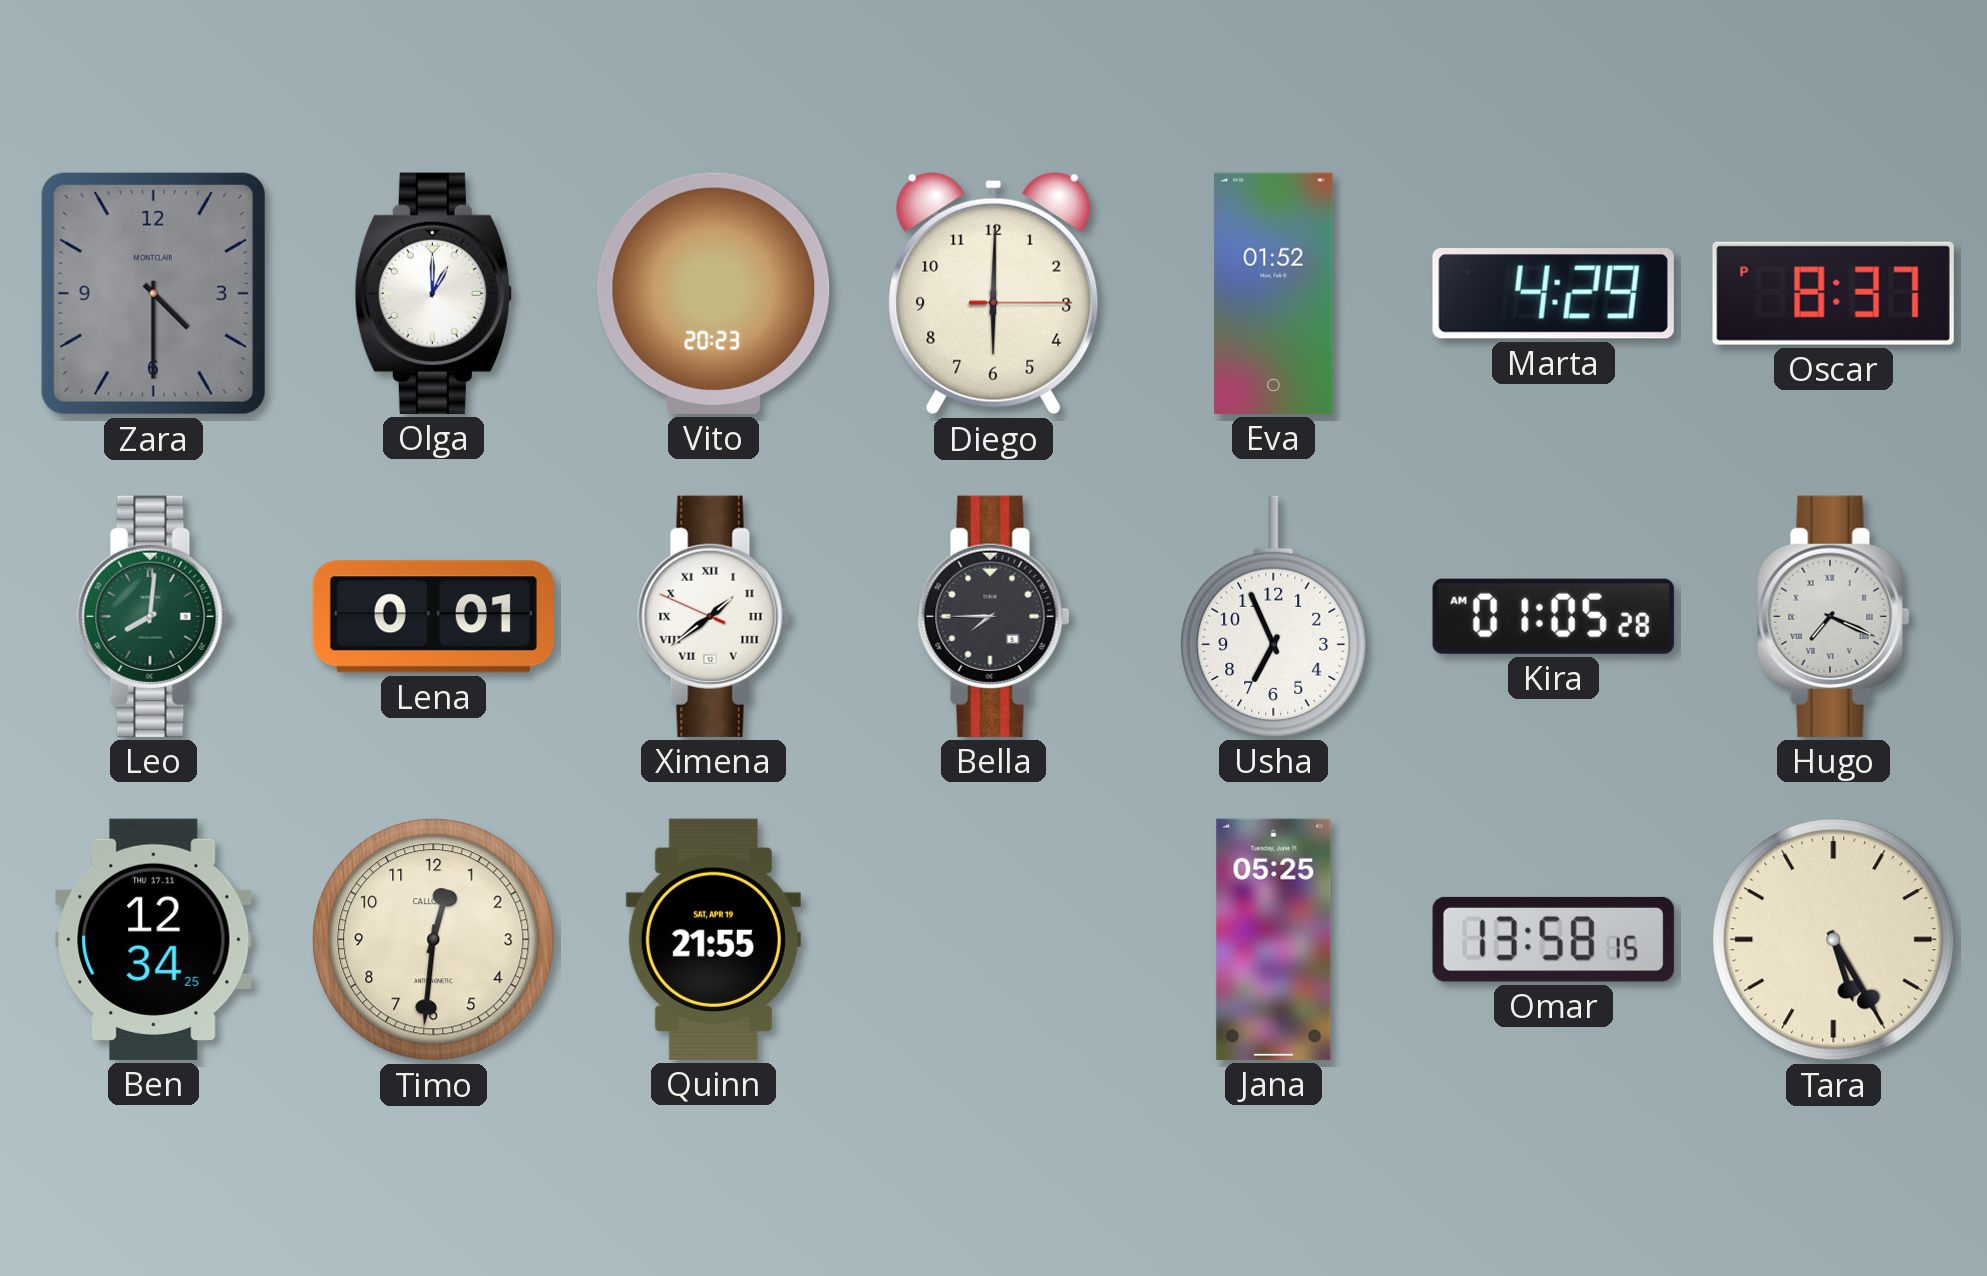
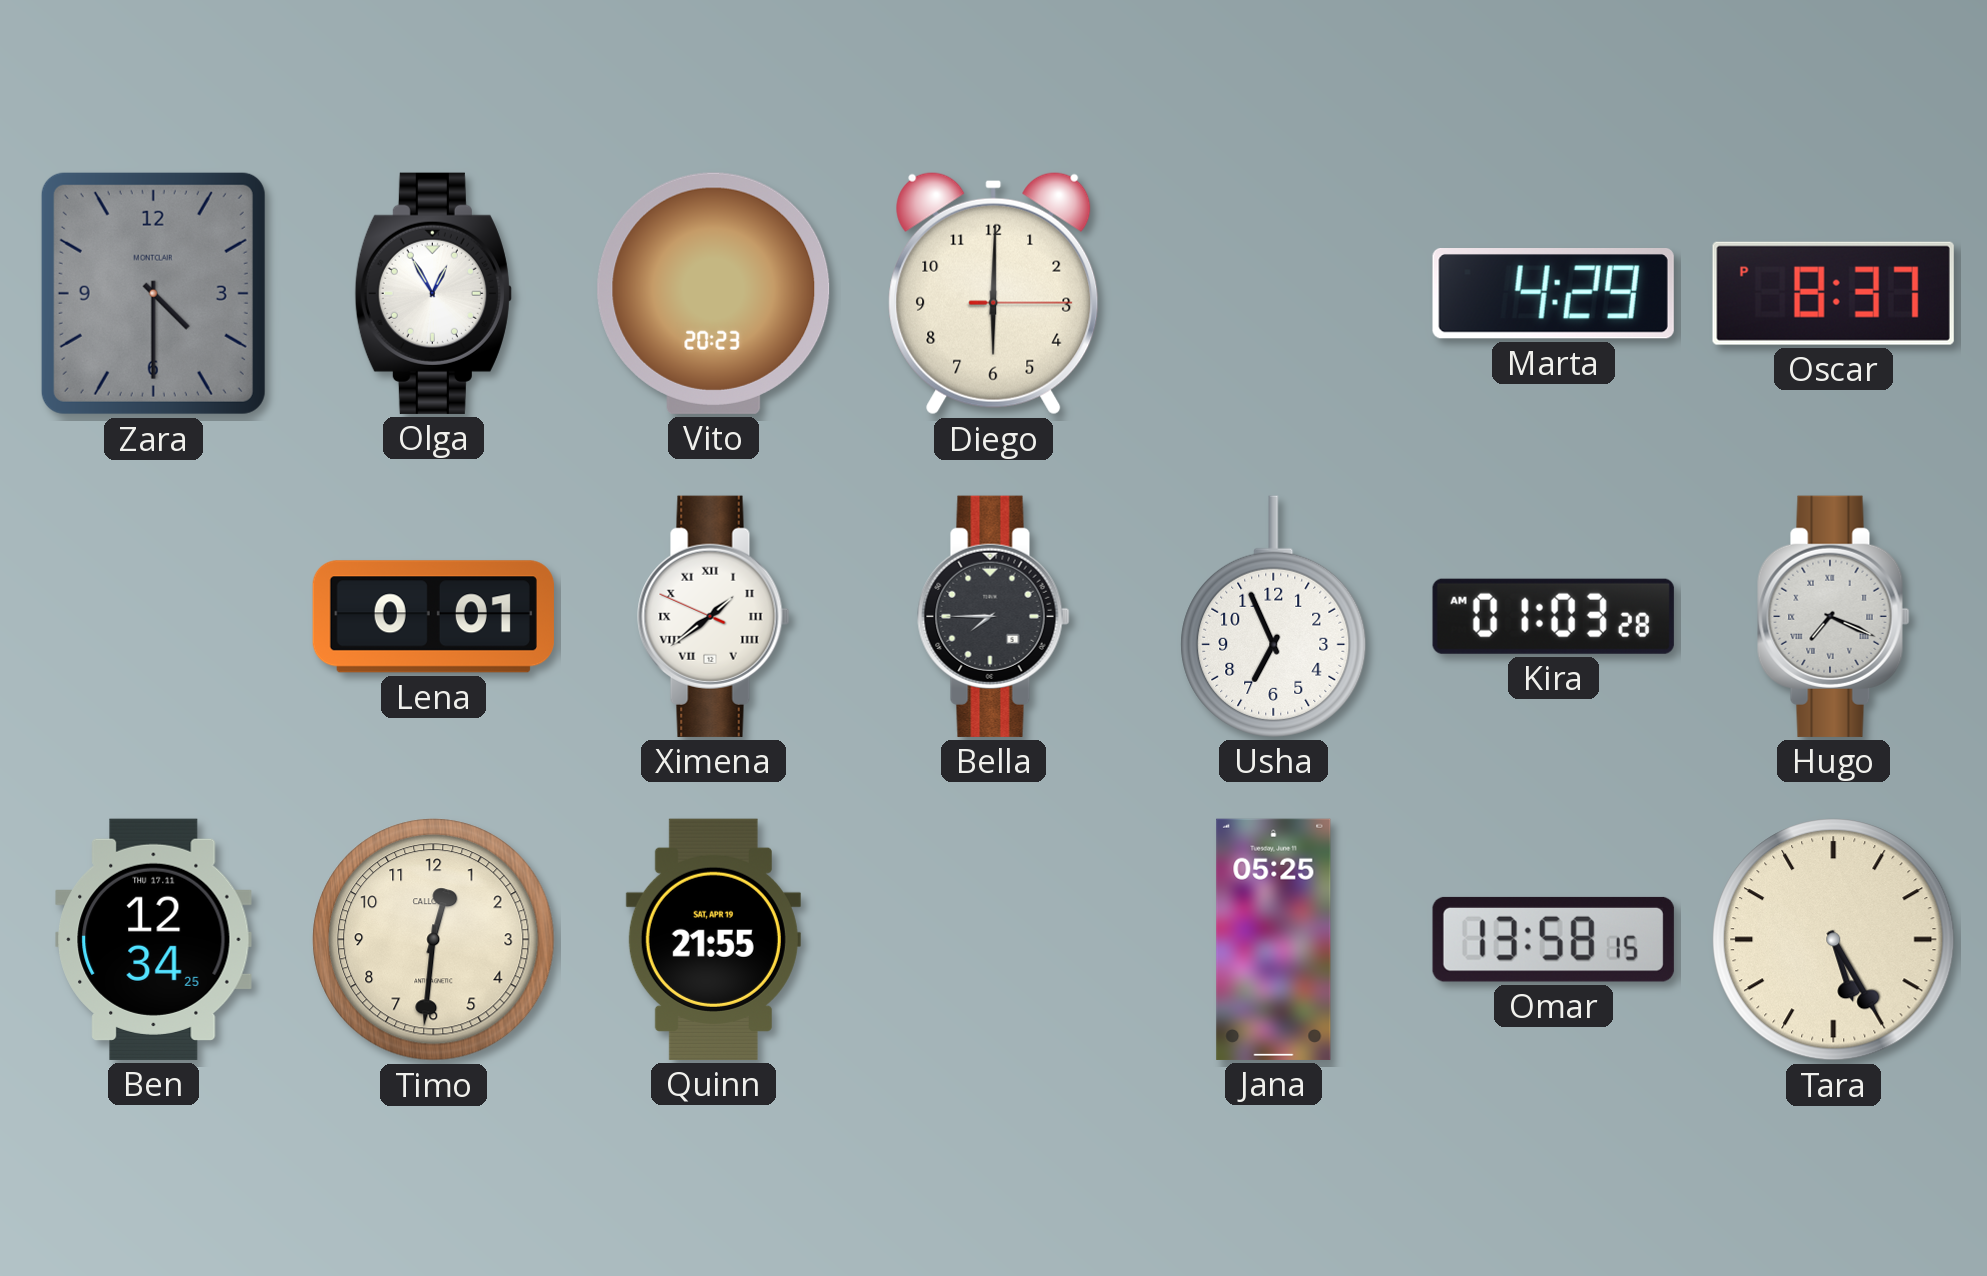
Olga: 1:00 -> 12:55 (433, 293)
Eva: 01:52 -> none (1274, 293)
Leo: 8:01 -> none (154, 616)
Kira: 01:05 -> 01:03 (1553, 616)
